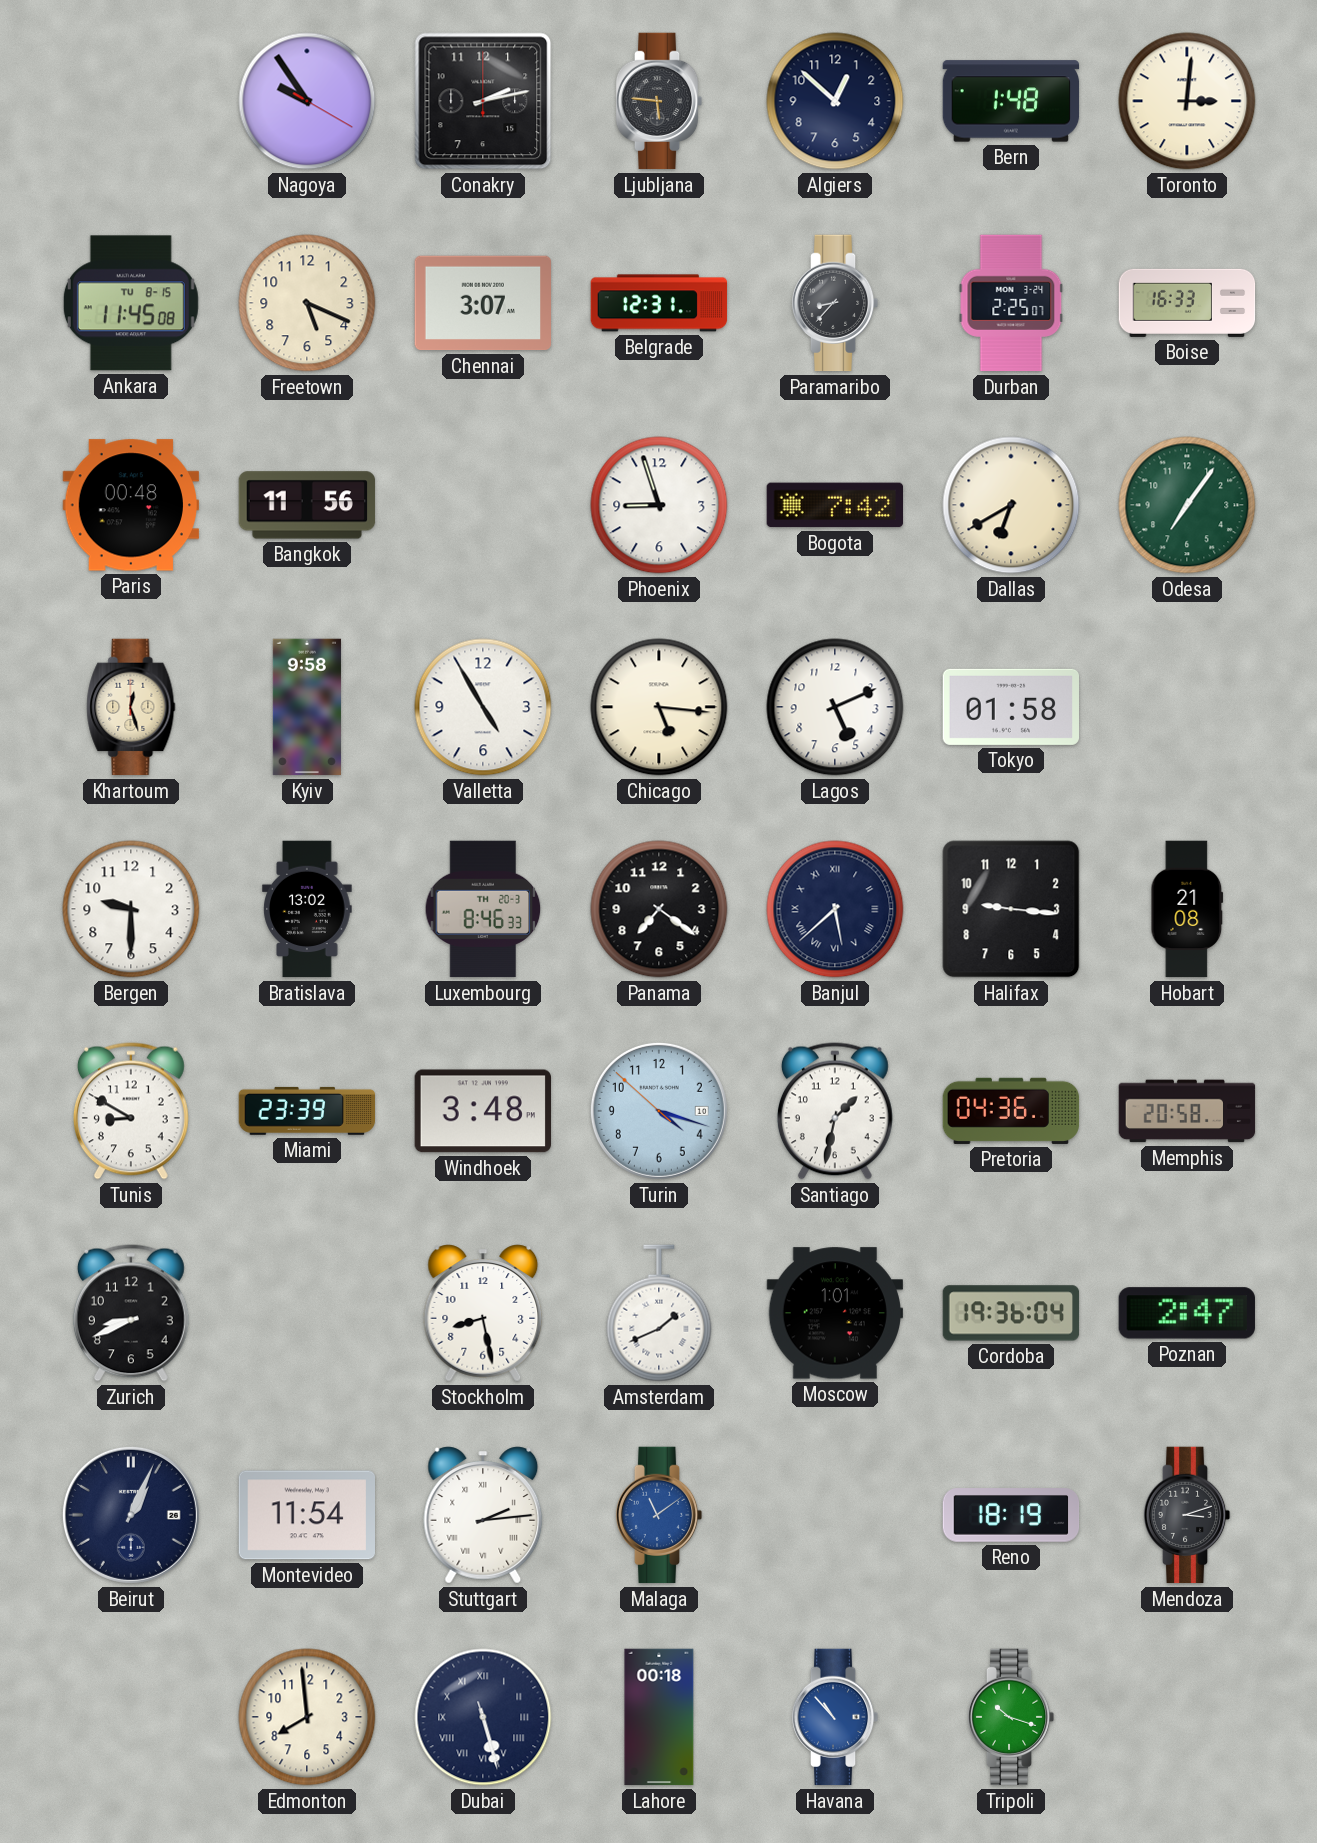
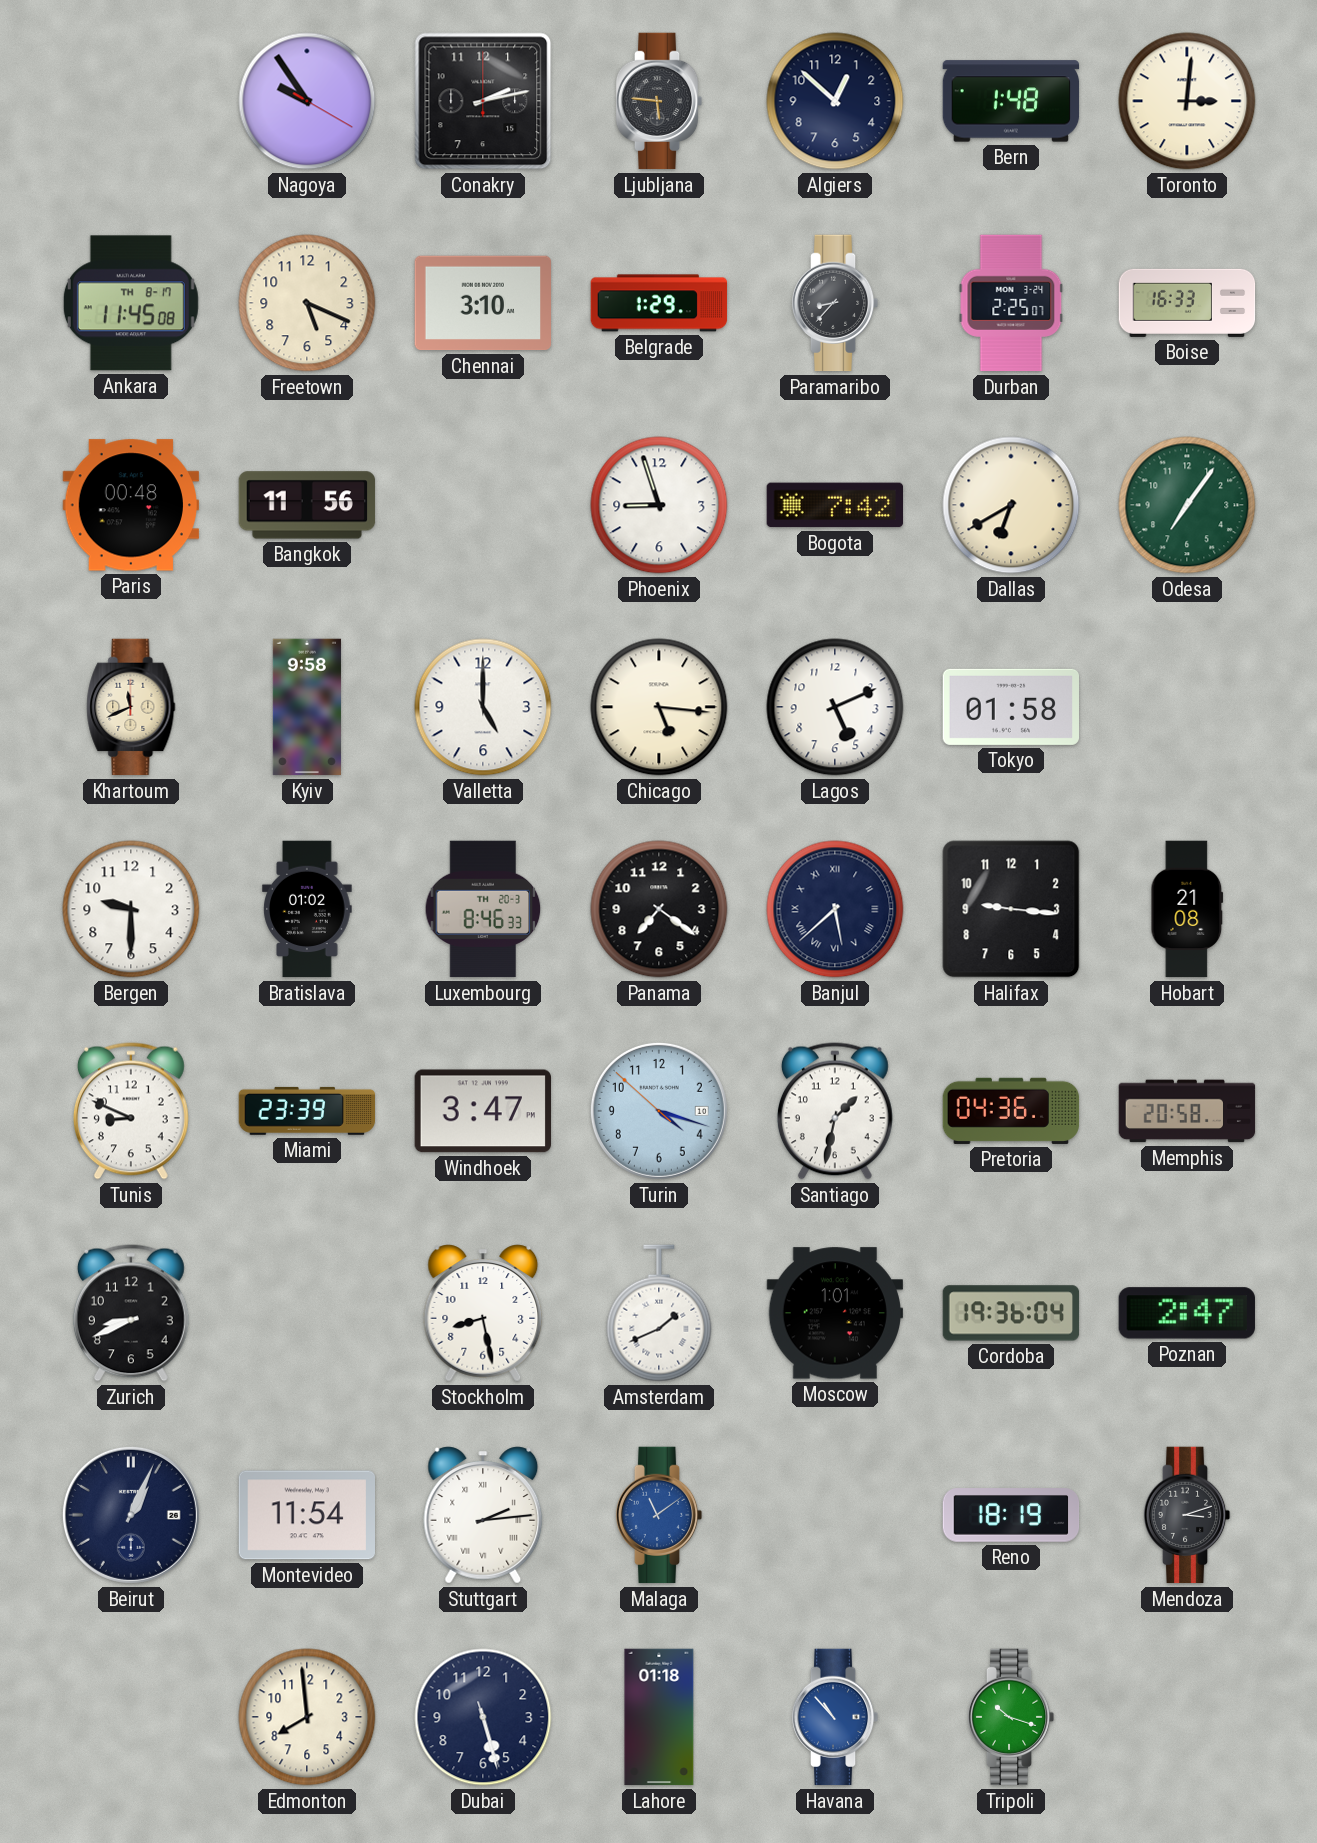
Ankara date: TU 8-15 -> TH 8-17 (131, 303)
Chennai: 3:07 -> 3:10 (483, 303)
Belgrade: 12:31 -> 1:29 (659, 303)
Khartoum: 12:27 -> 11:41 (131, 707)
Valletta: 4:55 -> 5:00 (483, 707)
Bratislava: 13:02 -> 01:02 (307, 909)
Tunis: 8:50 -> 8:49 (131, 1111)
Windhoek: 3:48 -> 3:47 (482, 1111)
Dubai numerals: Roman -> Arabic (483, 1717)
Lahore: 00:18 -> 01:18 (659, 1717)
